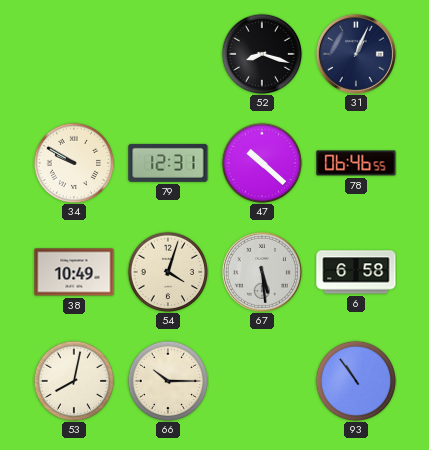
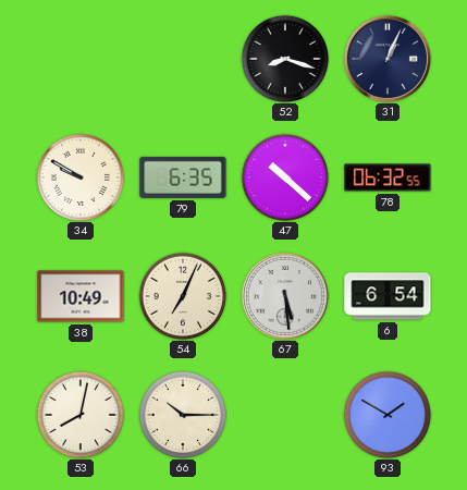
79: 12:31 -> 6:35 (183, 177)
78: 06:46 -> 06:32 (388, 177)
54: 4:03 -> 7:04 (183, 296)
6: 6:58 -> 6:54 (388, 296)
93: 10:54 -> 1:50 (388, 415)
